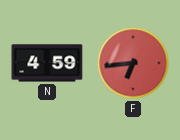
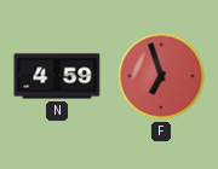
F: 6:44 -> 6:57 (161, 76)
